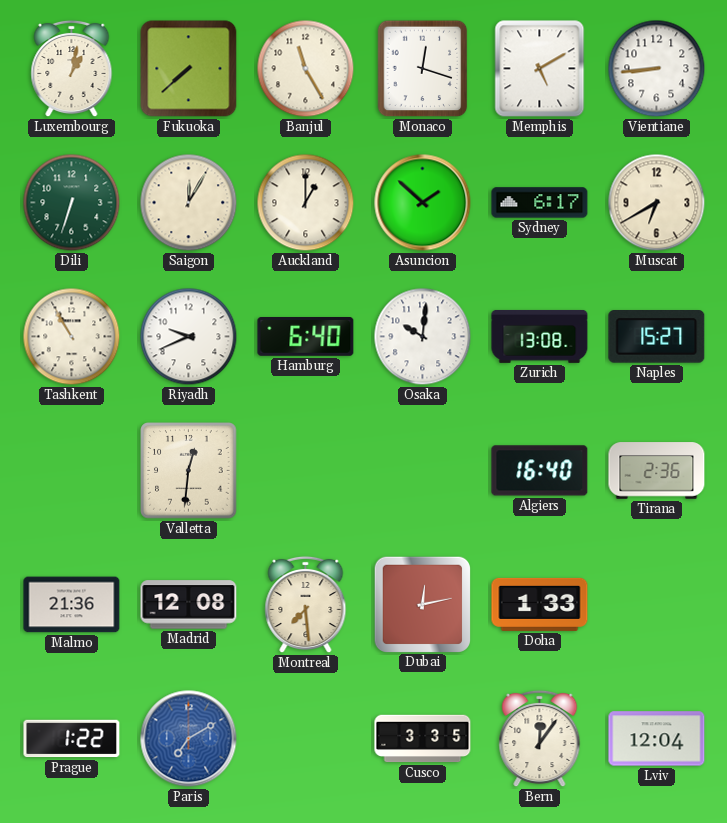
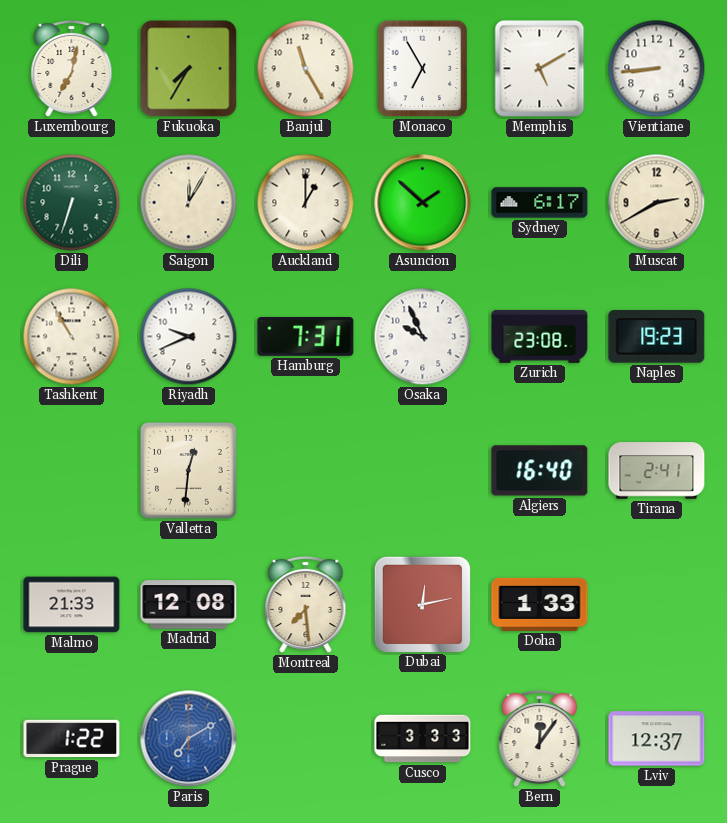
Luxembourg: 1:02 -> 7:02 (72, 69)
Fukuoka: 7:38 -> 7:35 (189, 69)
Monaco: 12:18 -> 6:55 (423, 69)
Muscat: 6:40 -> 2:40 (657, 203)
Hamburg: 6:40 -> 7:31 (306, 337)
Osaka: 10:01 -> 9:56 (423, 337)
Zurich: 13:08 -> 23:08 (540, 336)
Naples: 15:27 -> 19:23 (657, 337)
Tirana: 2:36 -> 2:41 (657, 471)
Malmo: 21:36 -> 21:33 (72, 605)
Cusco: 3:35 -> 3:33 (423, 739)
Lviv: 12:04 -> 12:37 (657, 739)
